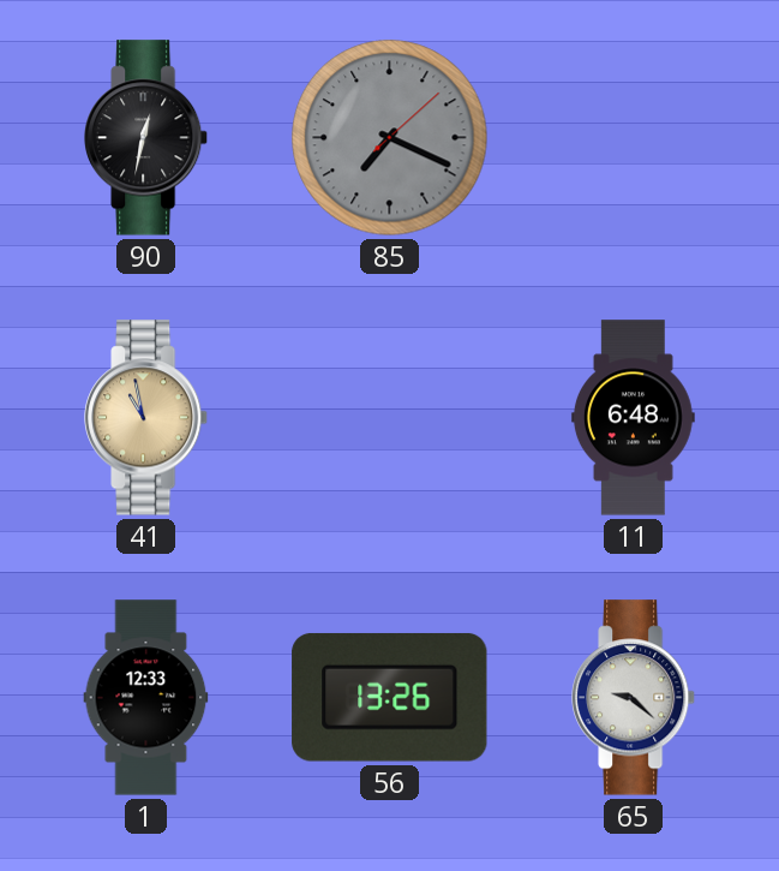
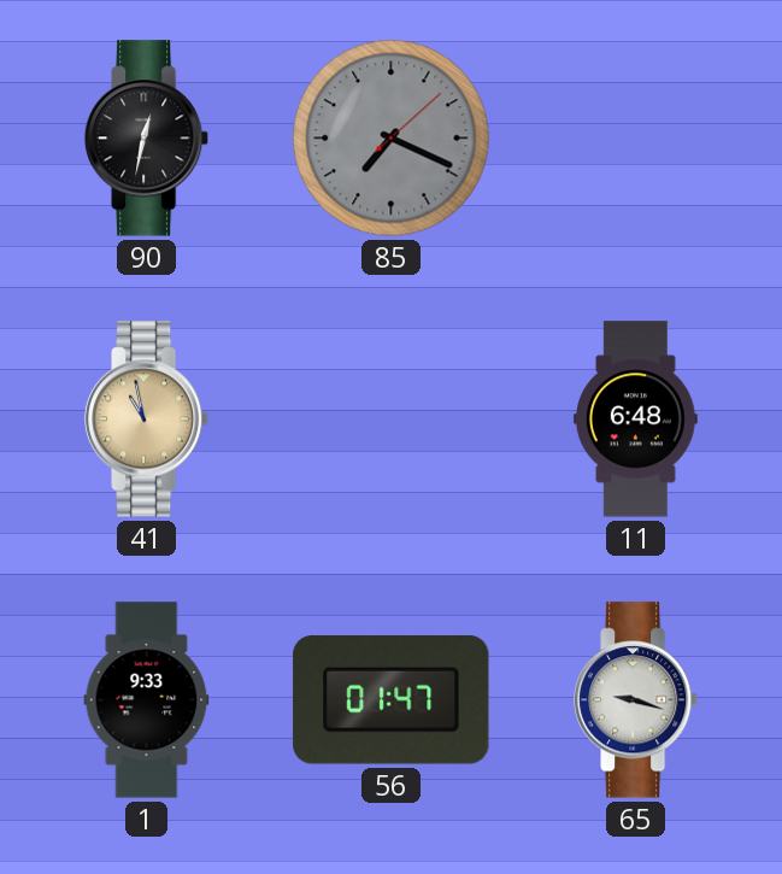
1: 12:33 -> 9:33 (147, 700)
56: 13:26 -> 01:47 (392, 699)
65: 9:22 -> 9:18 (637, 700)
